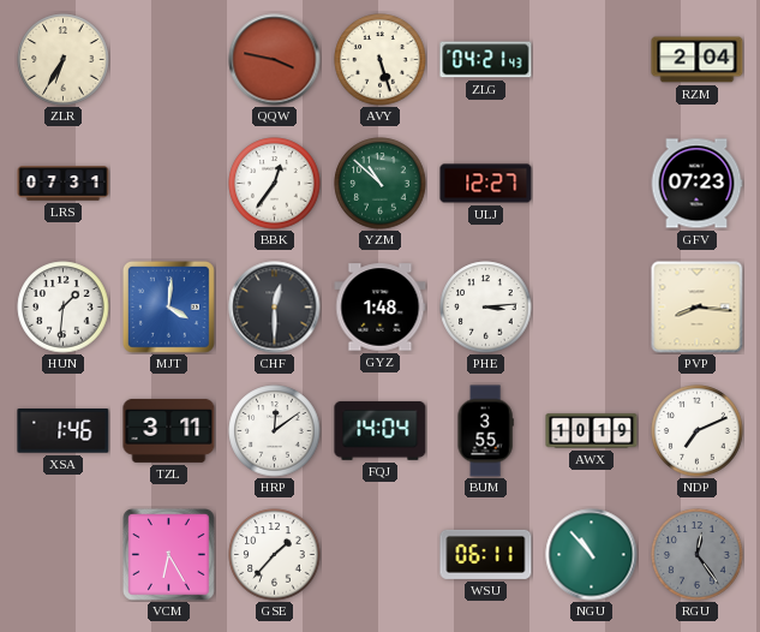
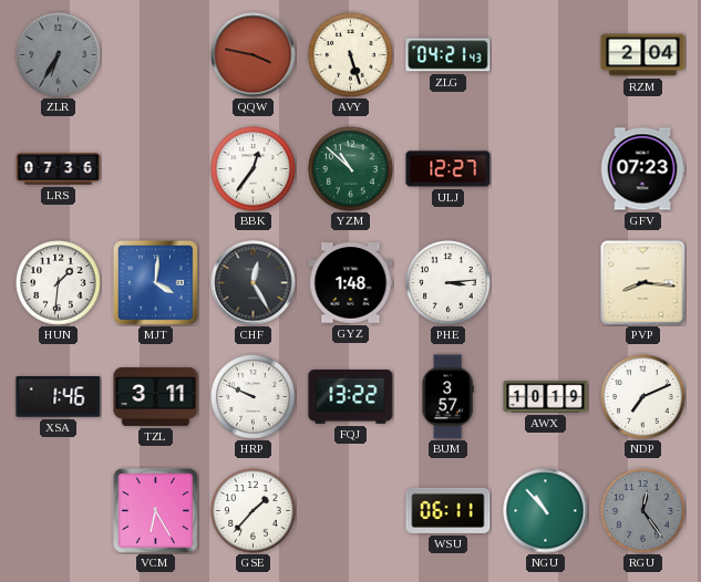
ZLR dial: cream -> grey (59, 55)
LRS: 07:31 -> 07:36 (59, 169)
CHF: 12:30 -> 12:25 (254, 283)
HRP: 12:09 -> 9:49 (254, 397)
FQJ: 14:04 -> 13:22 (351, 396)
BUM: 3:55 -> 3:57 (447, 397)
